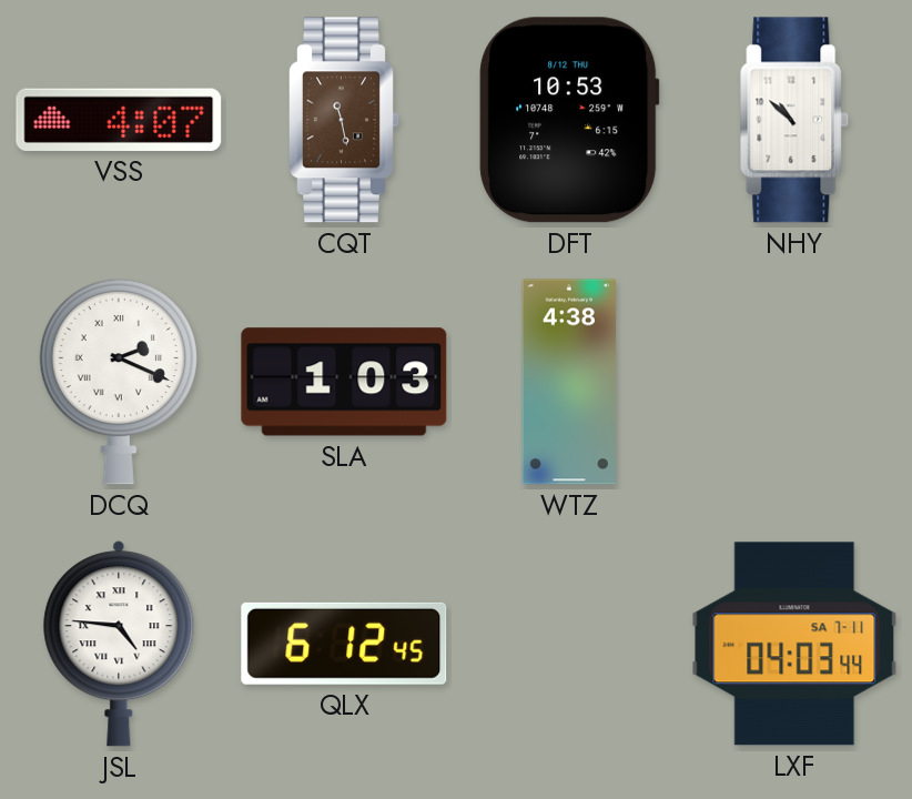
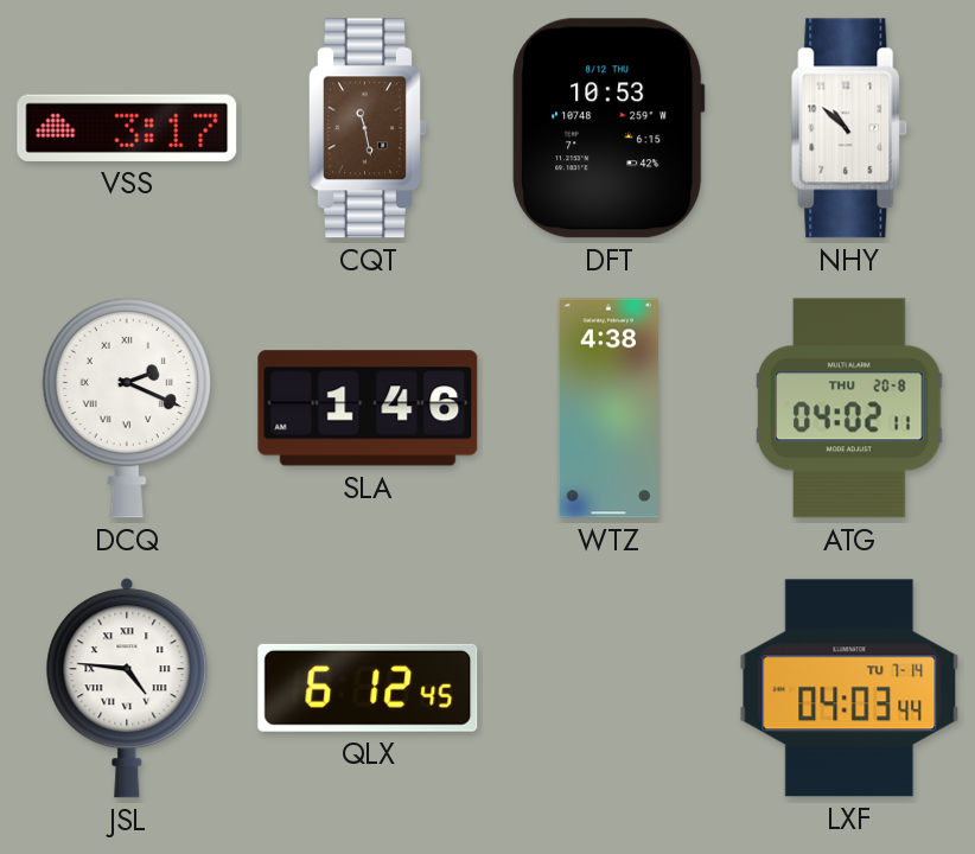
VSS: 4:07 -> 3:17 (127, 128)
SLA: 1:03 -> 1:46 (368, 408)
ATG: none -> 04:02 (849, 408)
LXF date: SA 7-11 -> TU 7-14 (849, 688)
